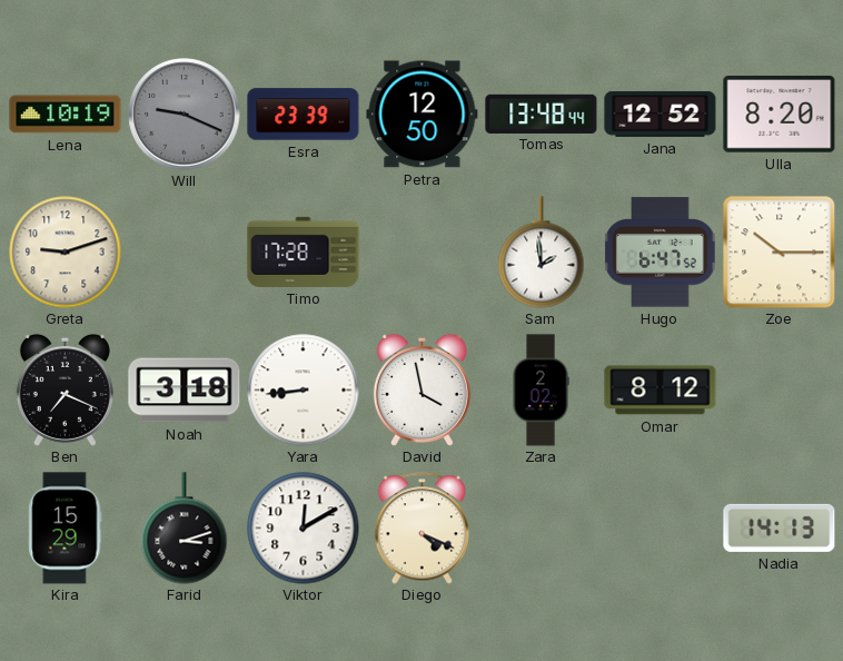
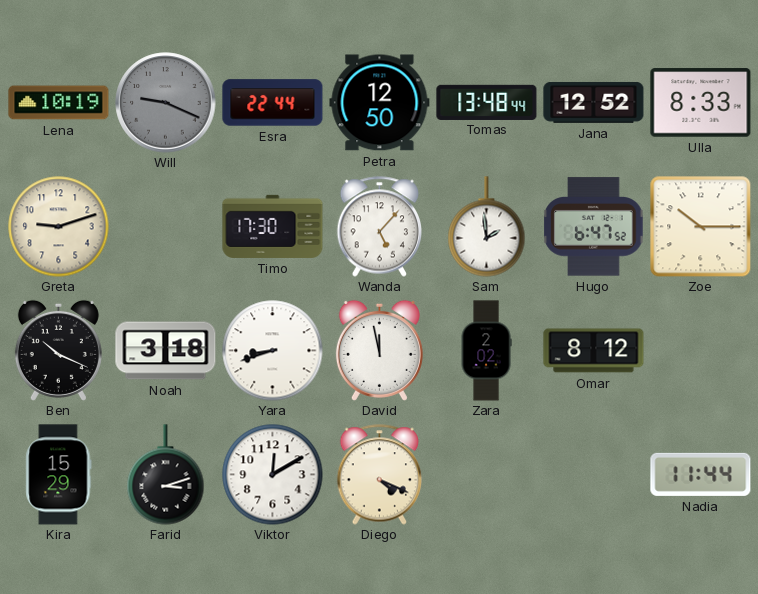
Esra: 23:39 -> 22:44 (273, 103)
Ulla: 8:20 -> 8:33 (701, 103)
Timo: 17:28 -> 17:30 (273, 226)
Wanda: none -> 5:07 (380, 227)
Ben: 7:19 -> 10:19 (58, 350)
Yara: 8:44 -> 8:42 (273, 351)
David: 3:58 -> 11:58 (379, 350)
Nadia: 14:13 -> 11:44 (701, 474)
